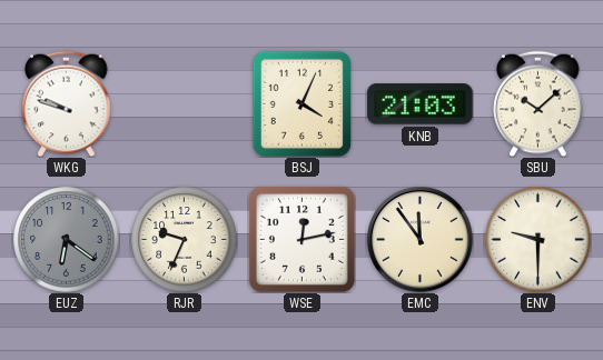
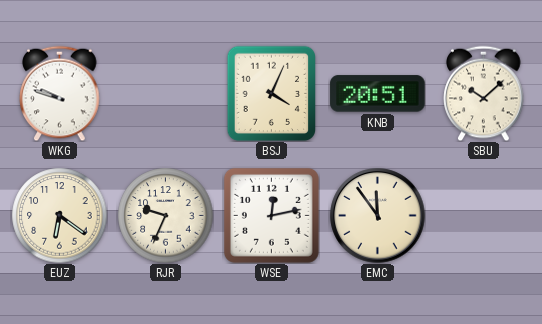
KNB: 21:03 -> 20:51 (378, 94)
EUZ dial: grey -> cream (59, 215)
ENV: 9:30 -> none (537, 239)
